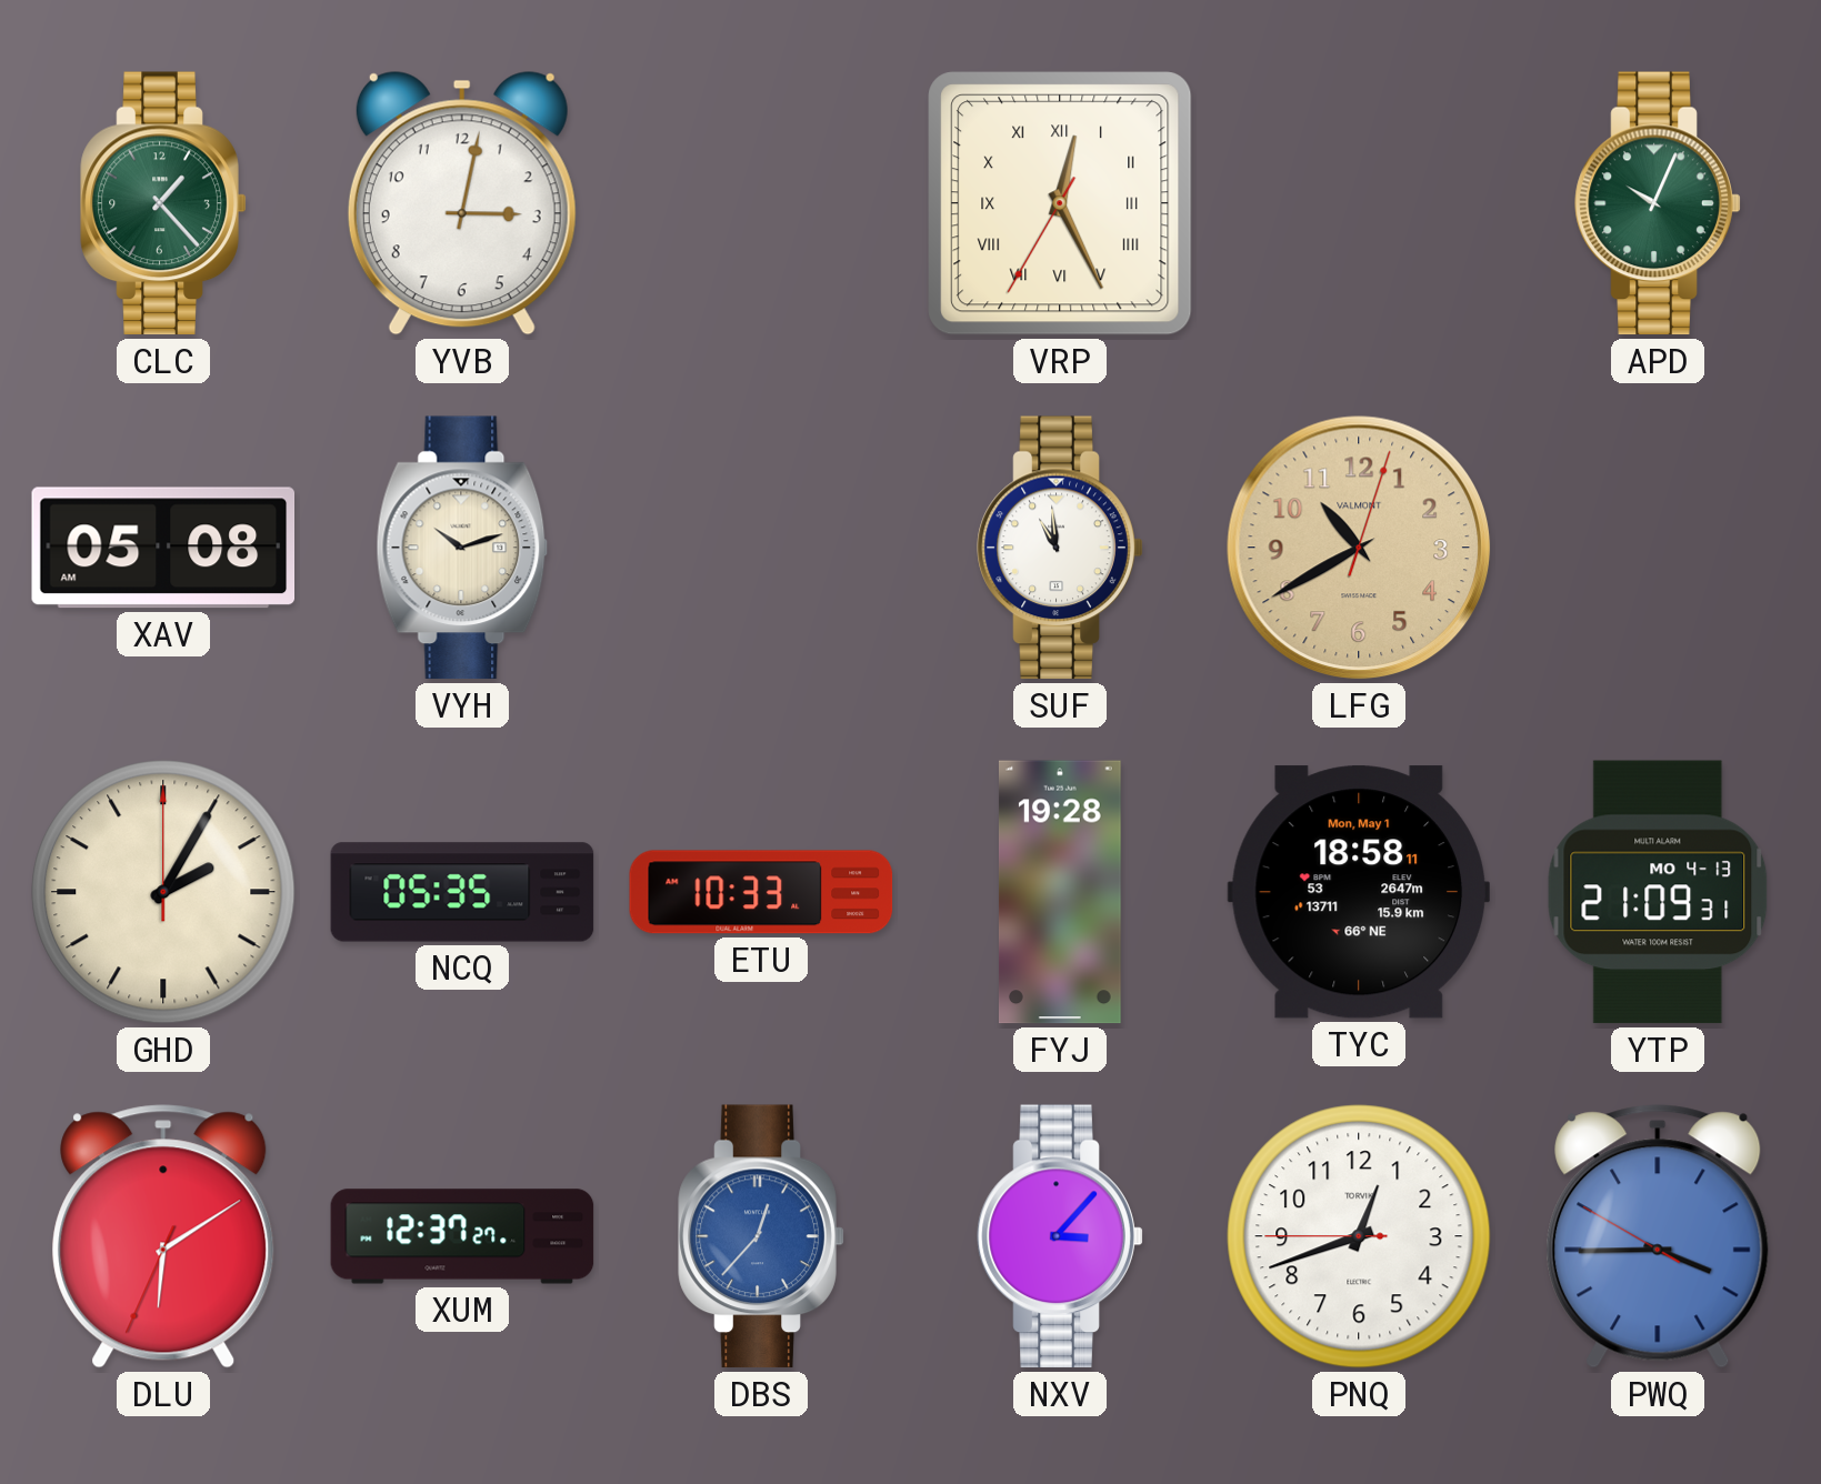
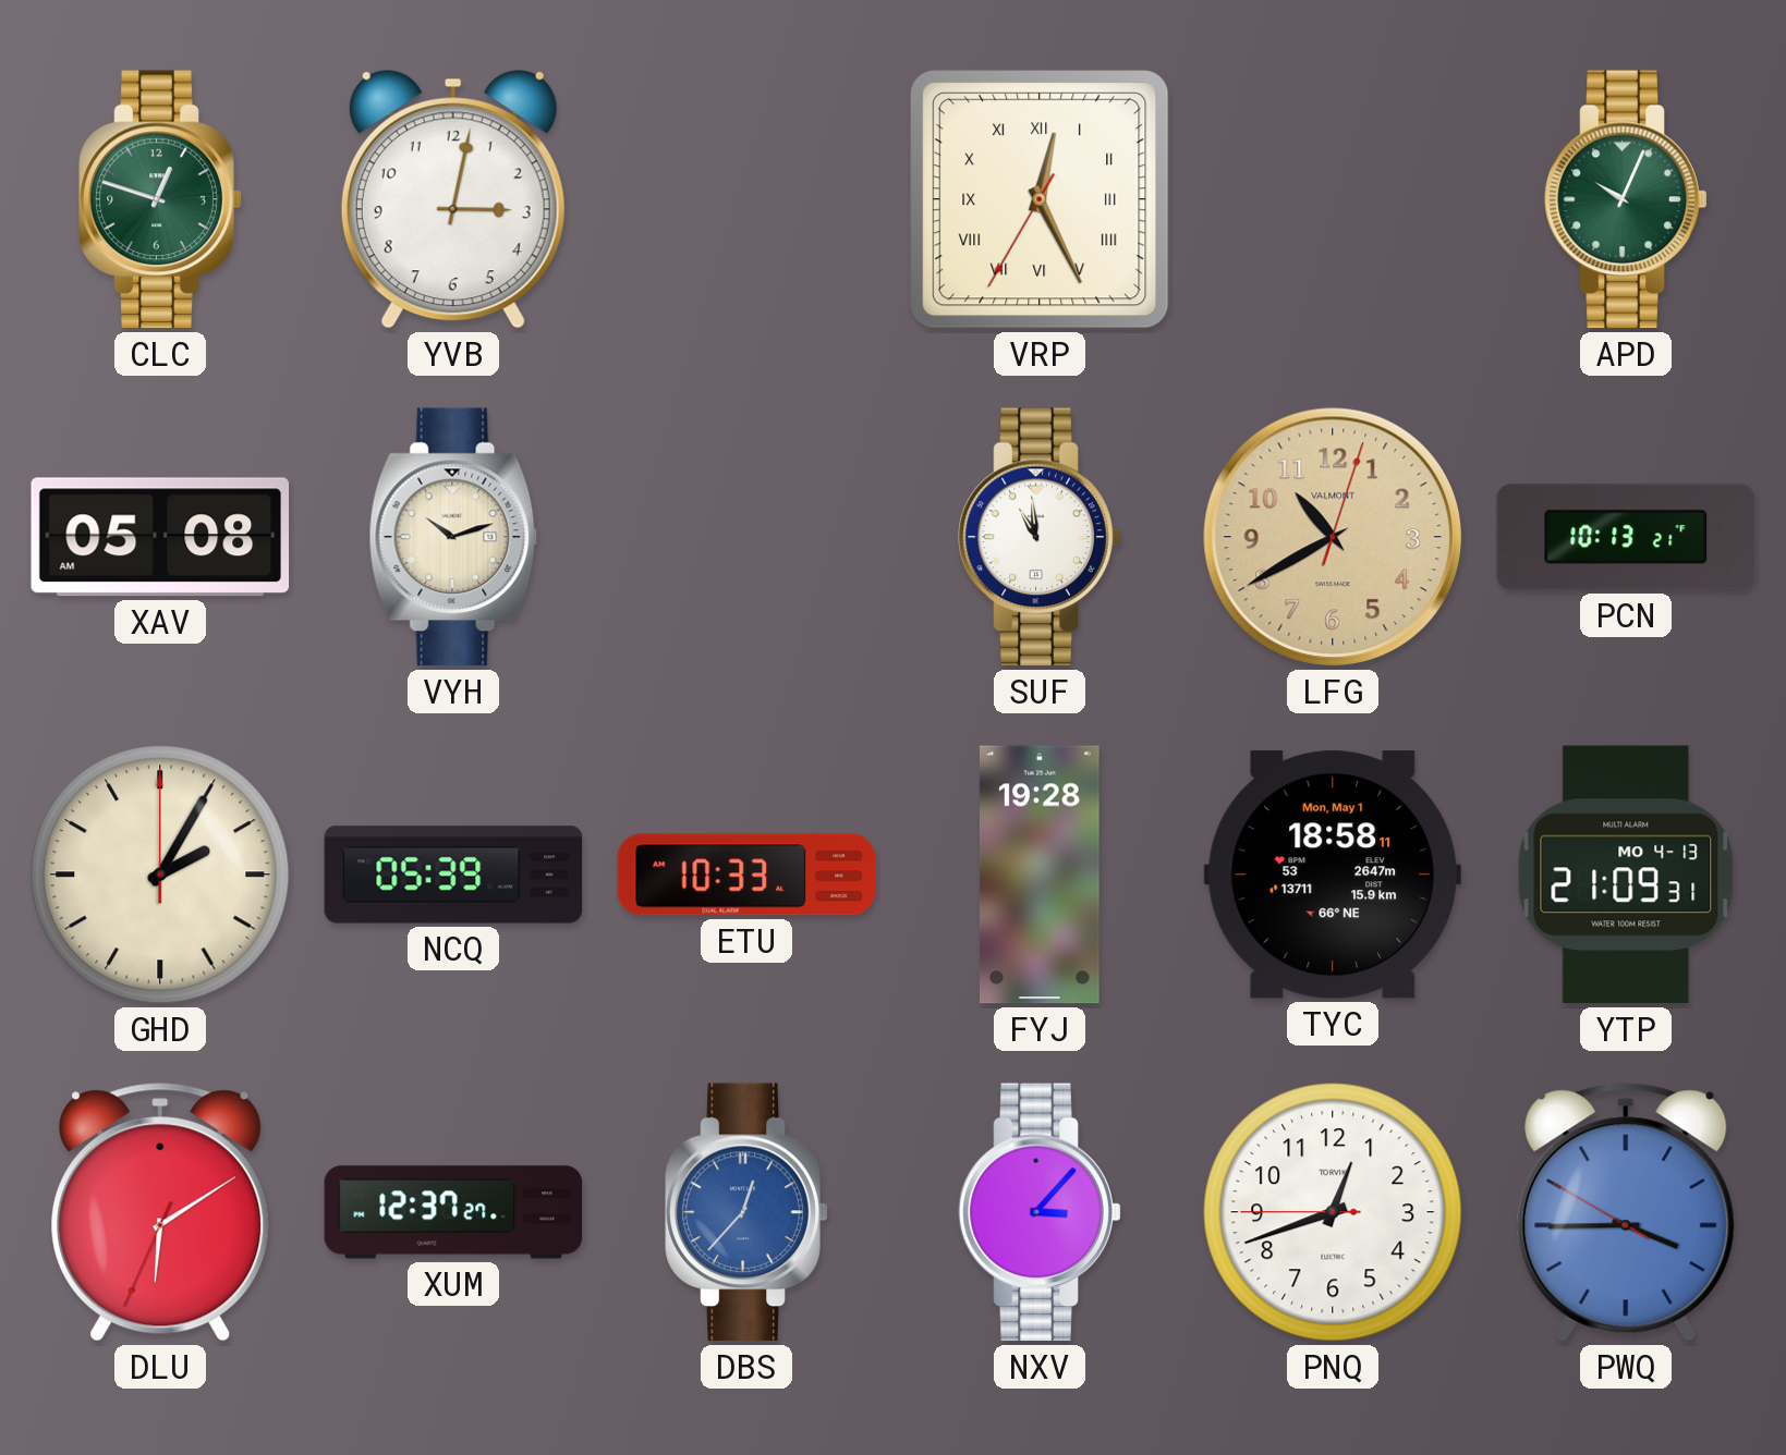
CLC: 1:23 -> 12:48 (160, 199)
PCN: none -> 10:13 (1626, 537)
NCQ: 05:35 -> 05:39 (453, 875)
